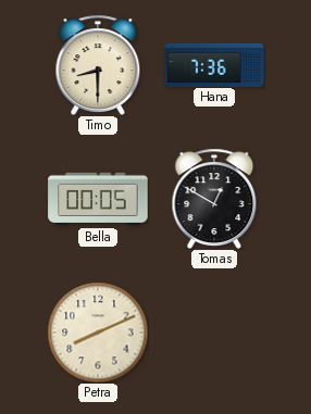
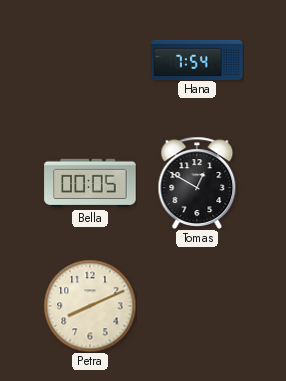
Timo: 8:30 -> none (98, 65)
Hana: 7:36 -> 7:54 (197, 59)
